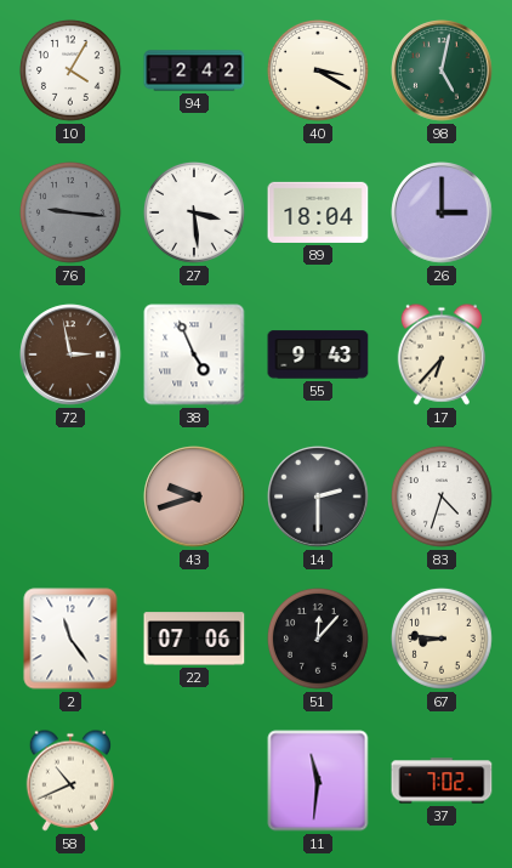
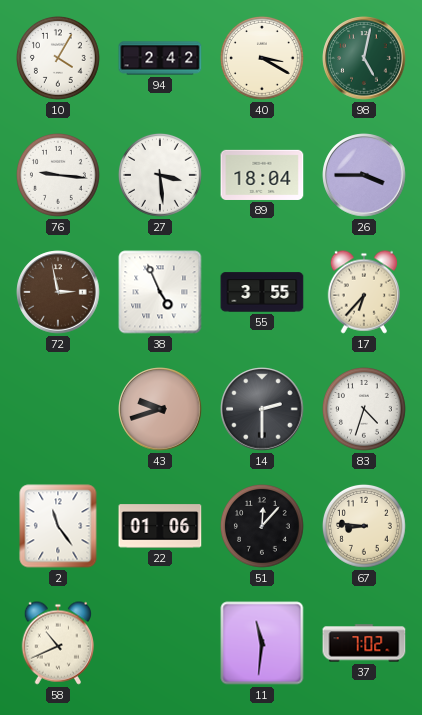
76 dial: grey -> white (58, 175)
26: 3:00 -> 3:45 (364, 175)
55: 9:43 -> 3:55 (262, 292)
22: 07:06 -> 01:06 (160, 526)
